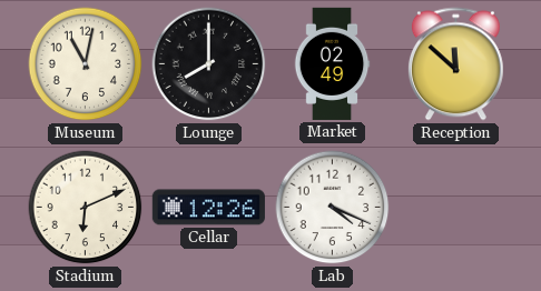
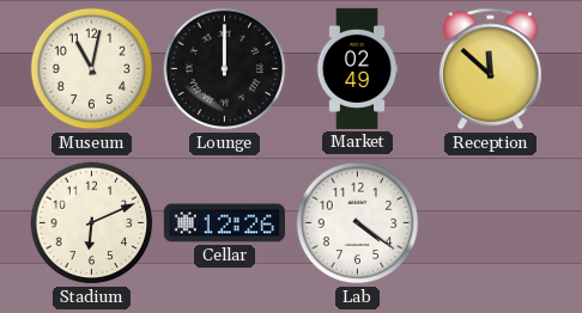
Lounge: 8:00 -> 12:00 (225, 69)
Lab: 4:19 -> 4:21 (358, 223)
